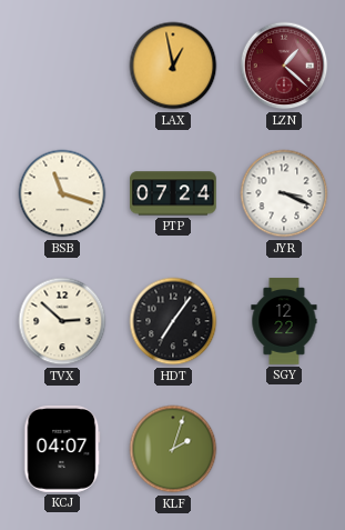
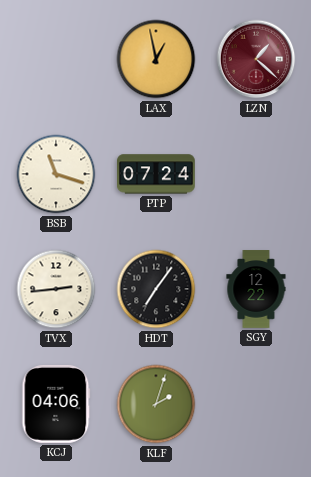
JYR: 3:19 -> none (284, 193)
TVX: 2:52 -> 2:44 (56, 289)
KCJ: 04:07 -> 04:06 (56, 404)
